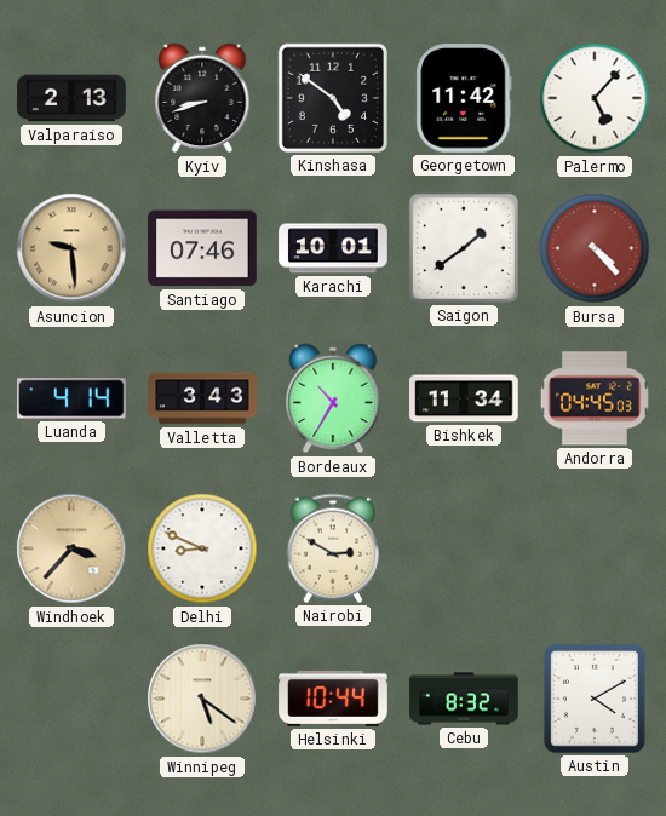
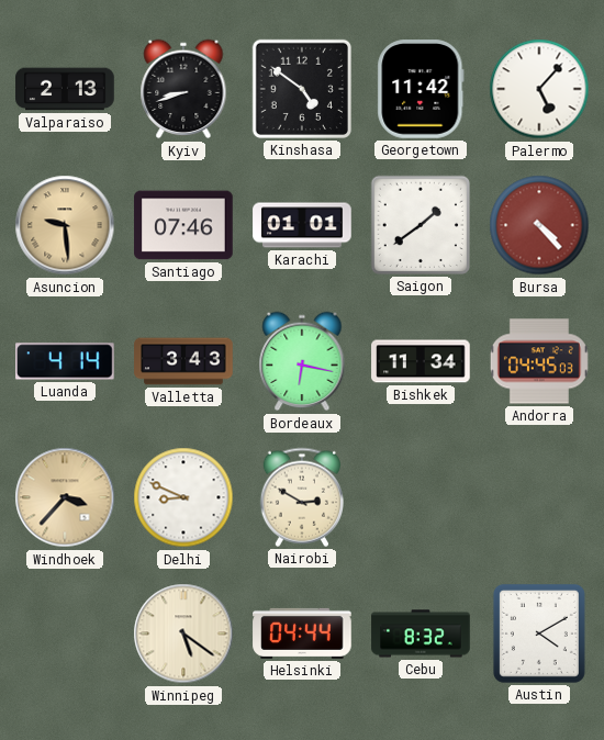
Karachi: 10:01 -> 01:01 (302, 225)
Bordeaux: 10:35 -> 6:17 (302, 361)
Helsinki: 10:44 -> 04:44 (302, 634)
